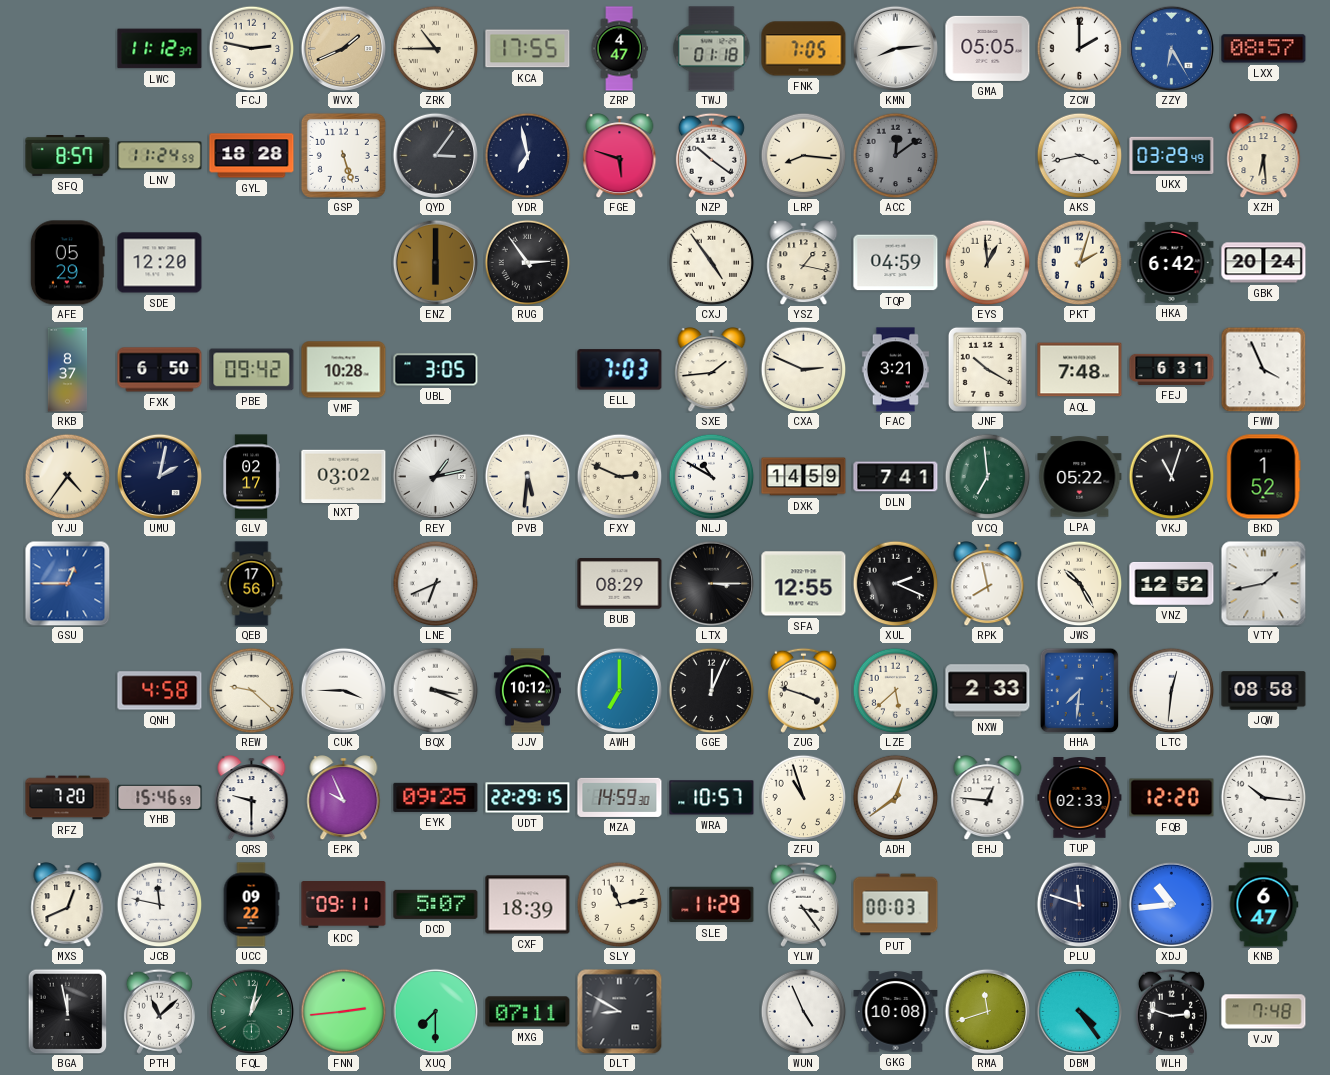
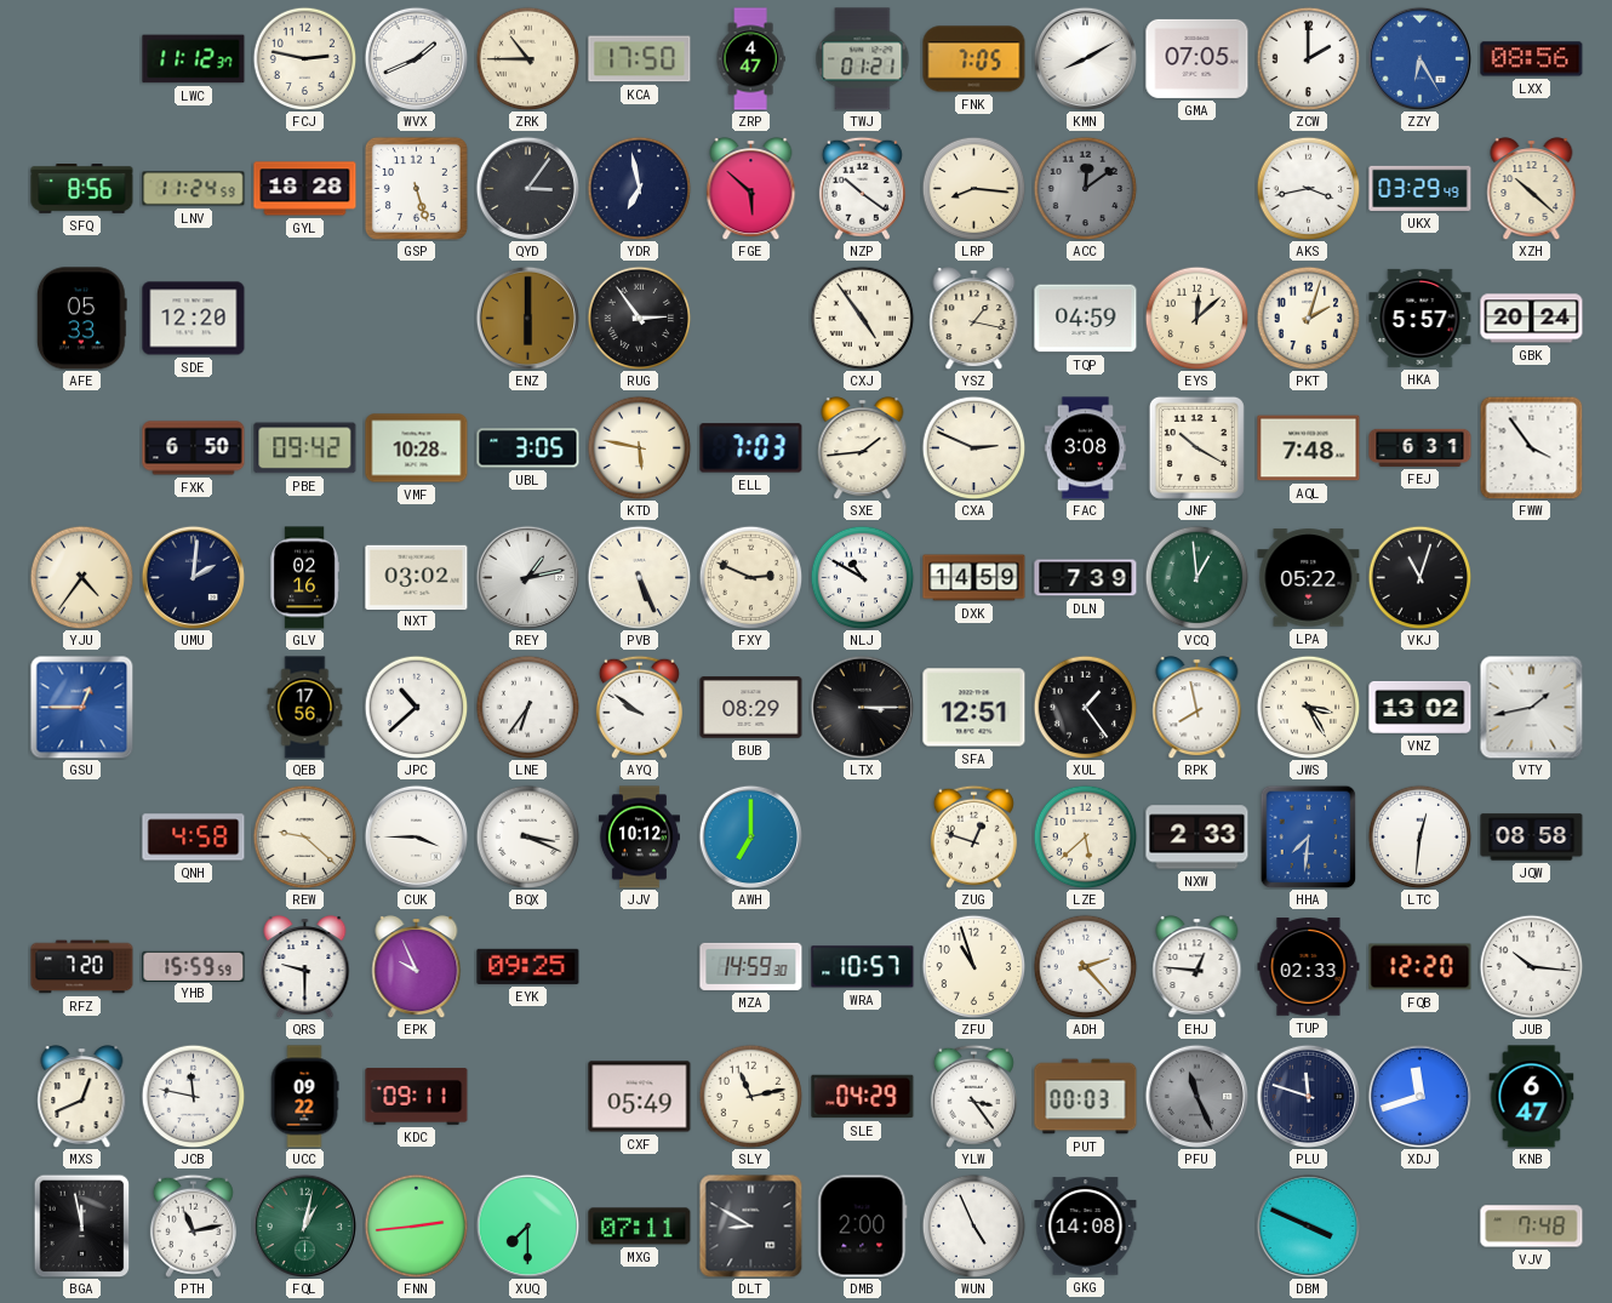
WVX dial: champagne -> white (416, 58)
KCA: 17:55 -> 17:50 (640, 59)
TWJ: 01:18 -> 01:21 (863, 59)
KMN: 8:14 -> 8:10 (1085, 58)
GMA: 05:05 -> 07:05 (1197, 58)
LXX: 08:57 -> 08:56 (1532, 59)
SFQ: 8:57 -> 8:56 (82, 189)
FGE: 5:48 -> 5:52 (751, 189)
XZH: 6:29 -> 10:22 (1532, 189)
AFE: 05:29 -> 05:33 (81, 319)
EYS: 12:59 -> 12:08 (1196, 318)
HKA: 6:42 -> 5:57 (1420, 318)
RKB: 8:37 -> none (68, 370)
KTD: none -> 5:47 (639, 447)
FAC: 3:21 -> 3:08 (1085, 448)
FWW: 3:56 -> 3:54 (1531, 447)
UMU: 2:02 -> 2:01 (193, 577)
GLV: 02:17 -> 02:16 (304, 578)
PVB: 5:31 -> 5:26 (639, 577)
DLN: 7:41 -> 7:39 (1086, 578)
VCQ: 6:59 -> 12:59 (1196, 577)
BKD: 1:52 -> none (1263, 477)
JPC: none -> 10:38 (416, 707)
LNE: 6:41 -> 6:36 (527, 707)
AYQ: none -> 9:51 (639, 707)
SFA: 12:55 -> 12:51 (974, 708)
XUL: 2:19 -> 1:24 (1085, 707)
JWS: 10:25 -> 3:25 (1308, 707)
VNZ: 12:52 -> 13:02 (1420, 707)
GGE: 12:04 -> none (711, 690)
ZUG: 3:48 -> 12:48 (973, 836)
YHB: 15:46 -> 15:59 (194, 966)
UDT: 22:29 -> none (528, 798)
ADH: 12:39 -> 2:23 (1085, 966)
DCD: 5:07 -> none (436, 904)
CXF: 18:39 -> 05:49 (640, 1097)
SLE: 11:29 -> 04:29 (863, 1097)
PFU: none -> 11:26 (1196, 1096)
XDJ: 10:44 -> 11:42 (1419, 1096)
PTH: 11:08 -> 11:13 (193, 1225)
DMB: none -> 2:00 (863, 1227)
GKG: 10:08 -> 14:08 (1086, 1227)
RMA: 11:42 -> none (987, 1011)
DBM: 4:24 -> 3:49 (1308, 1225)
WLH: 2:48 -> none (1171, 1011)
